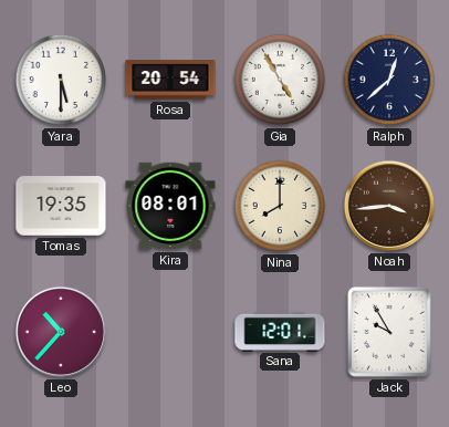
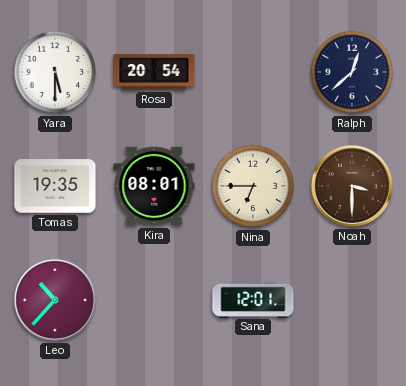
Gia: 4:55 -> none (280, 80)
Nina: 8:00 -> 6:45 (253, 186)
Noah: 3:44 -> 3:30 (352, 186)
Jack: 9:55 -> none (389, 332)
